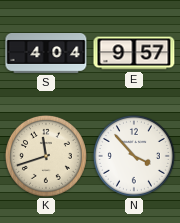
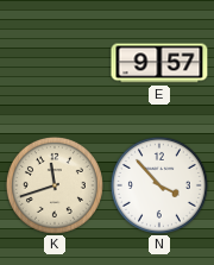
S: 4:04 -> none (46, 54)
